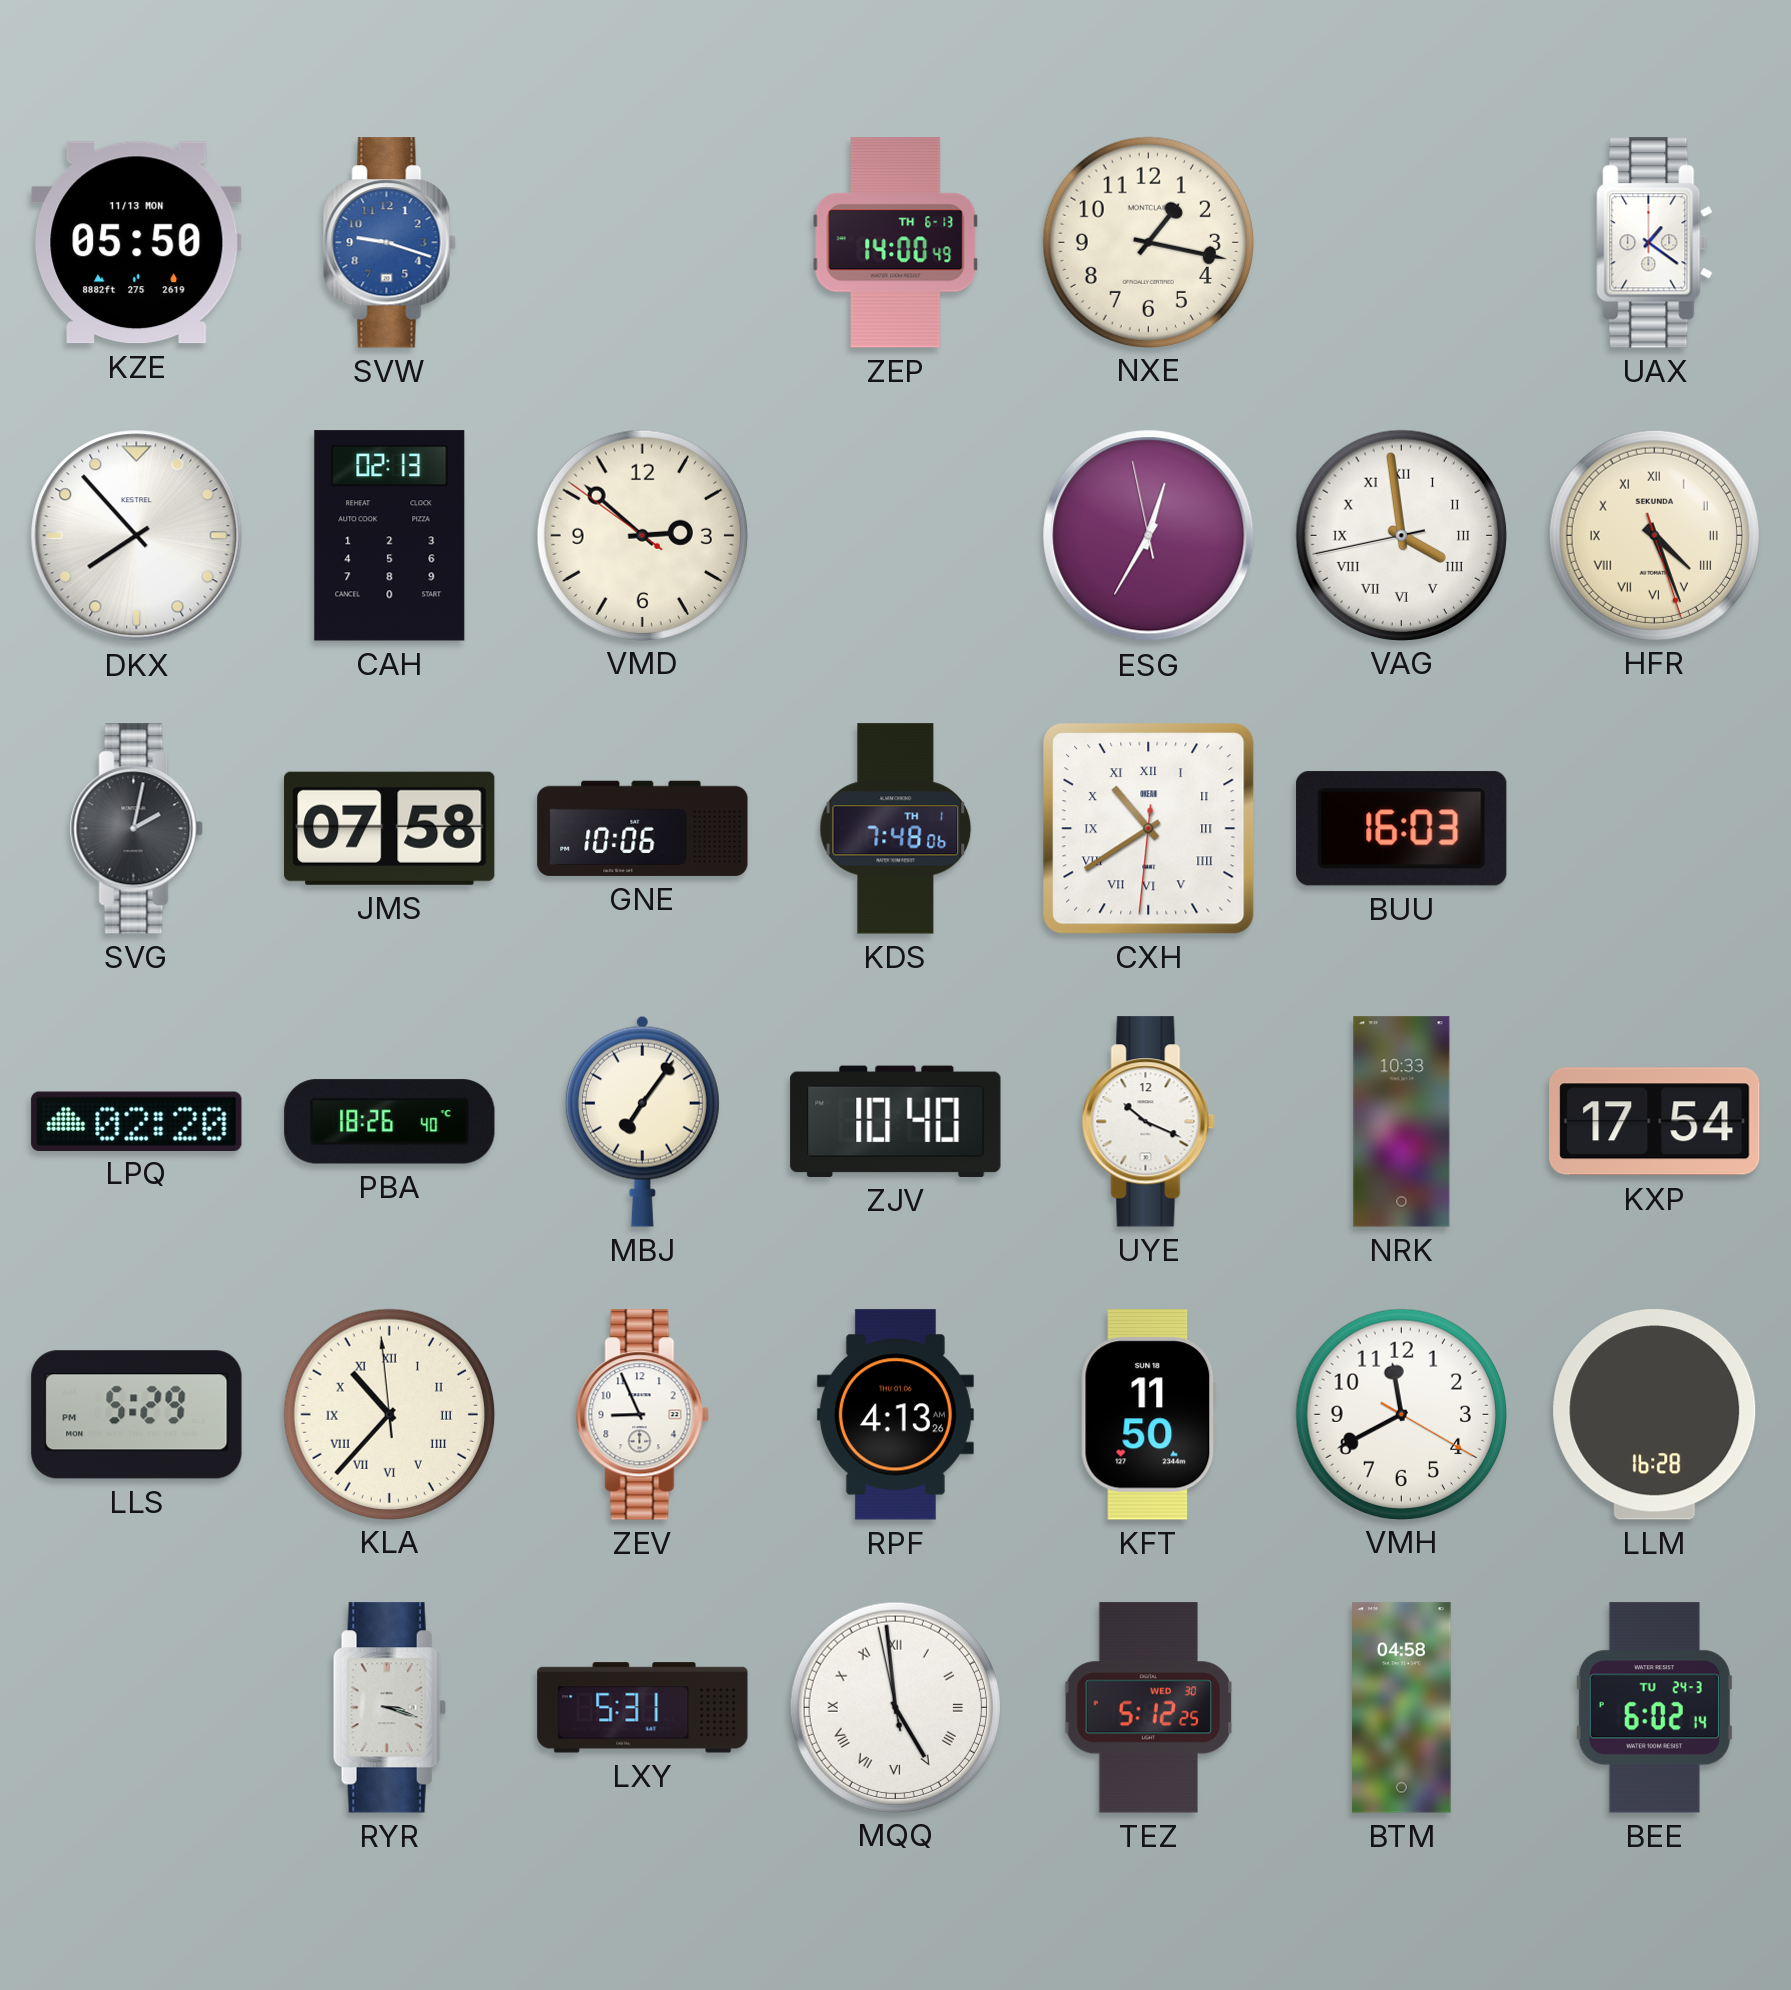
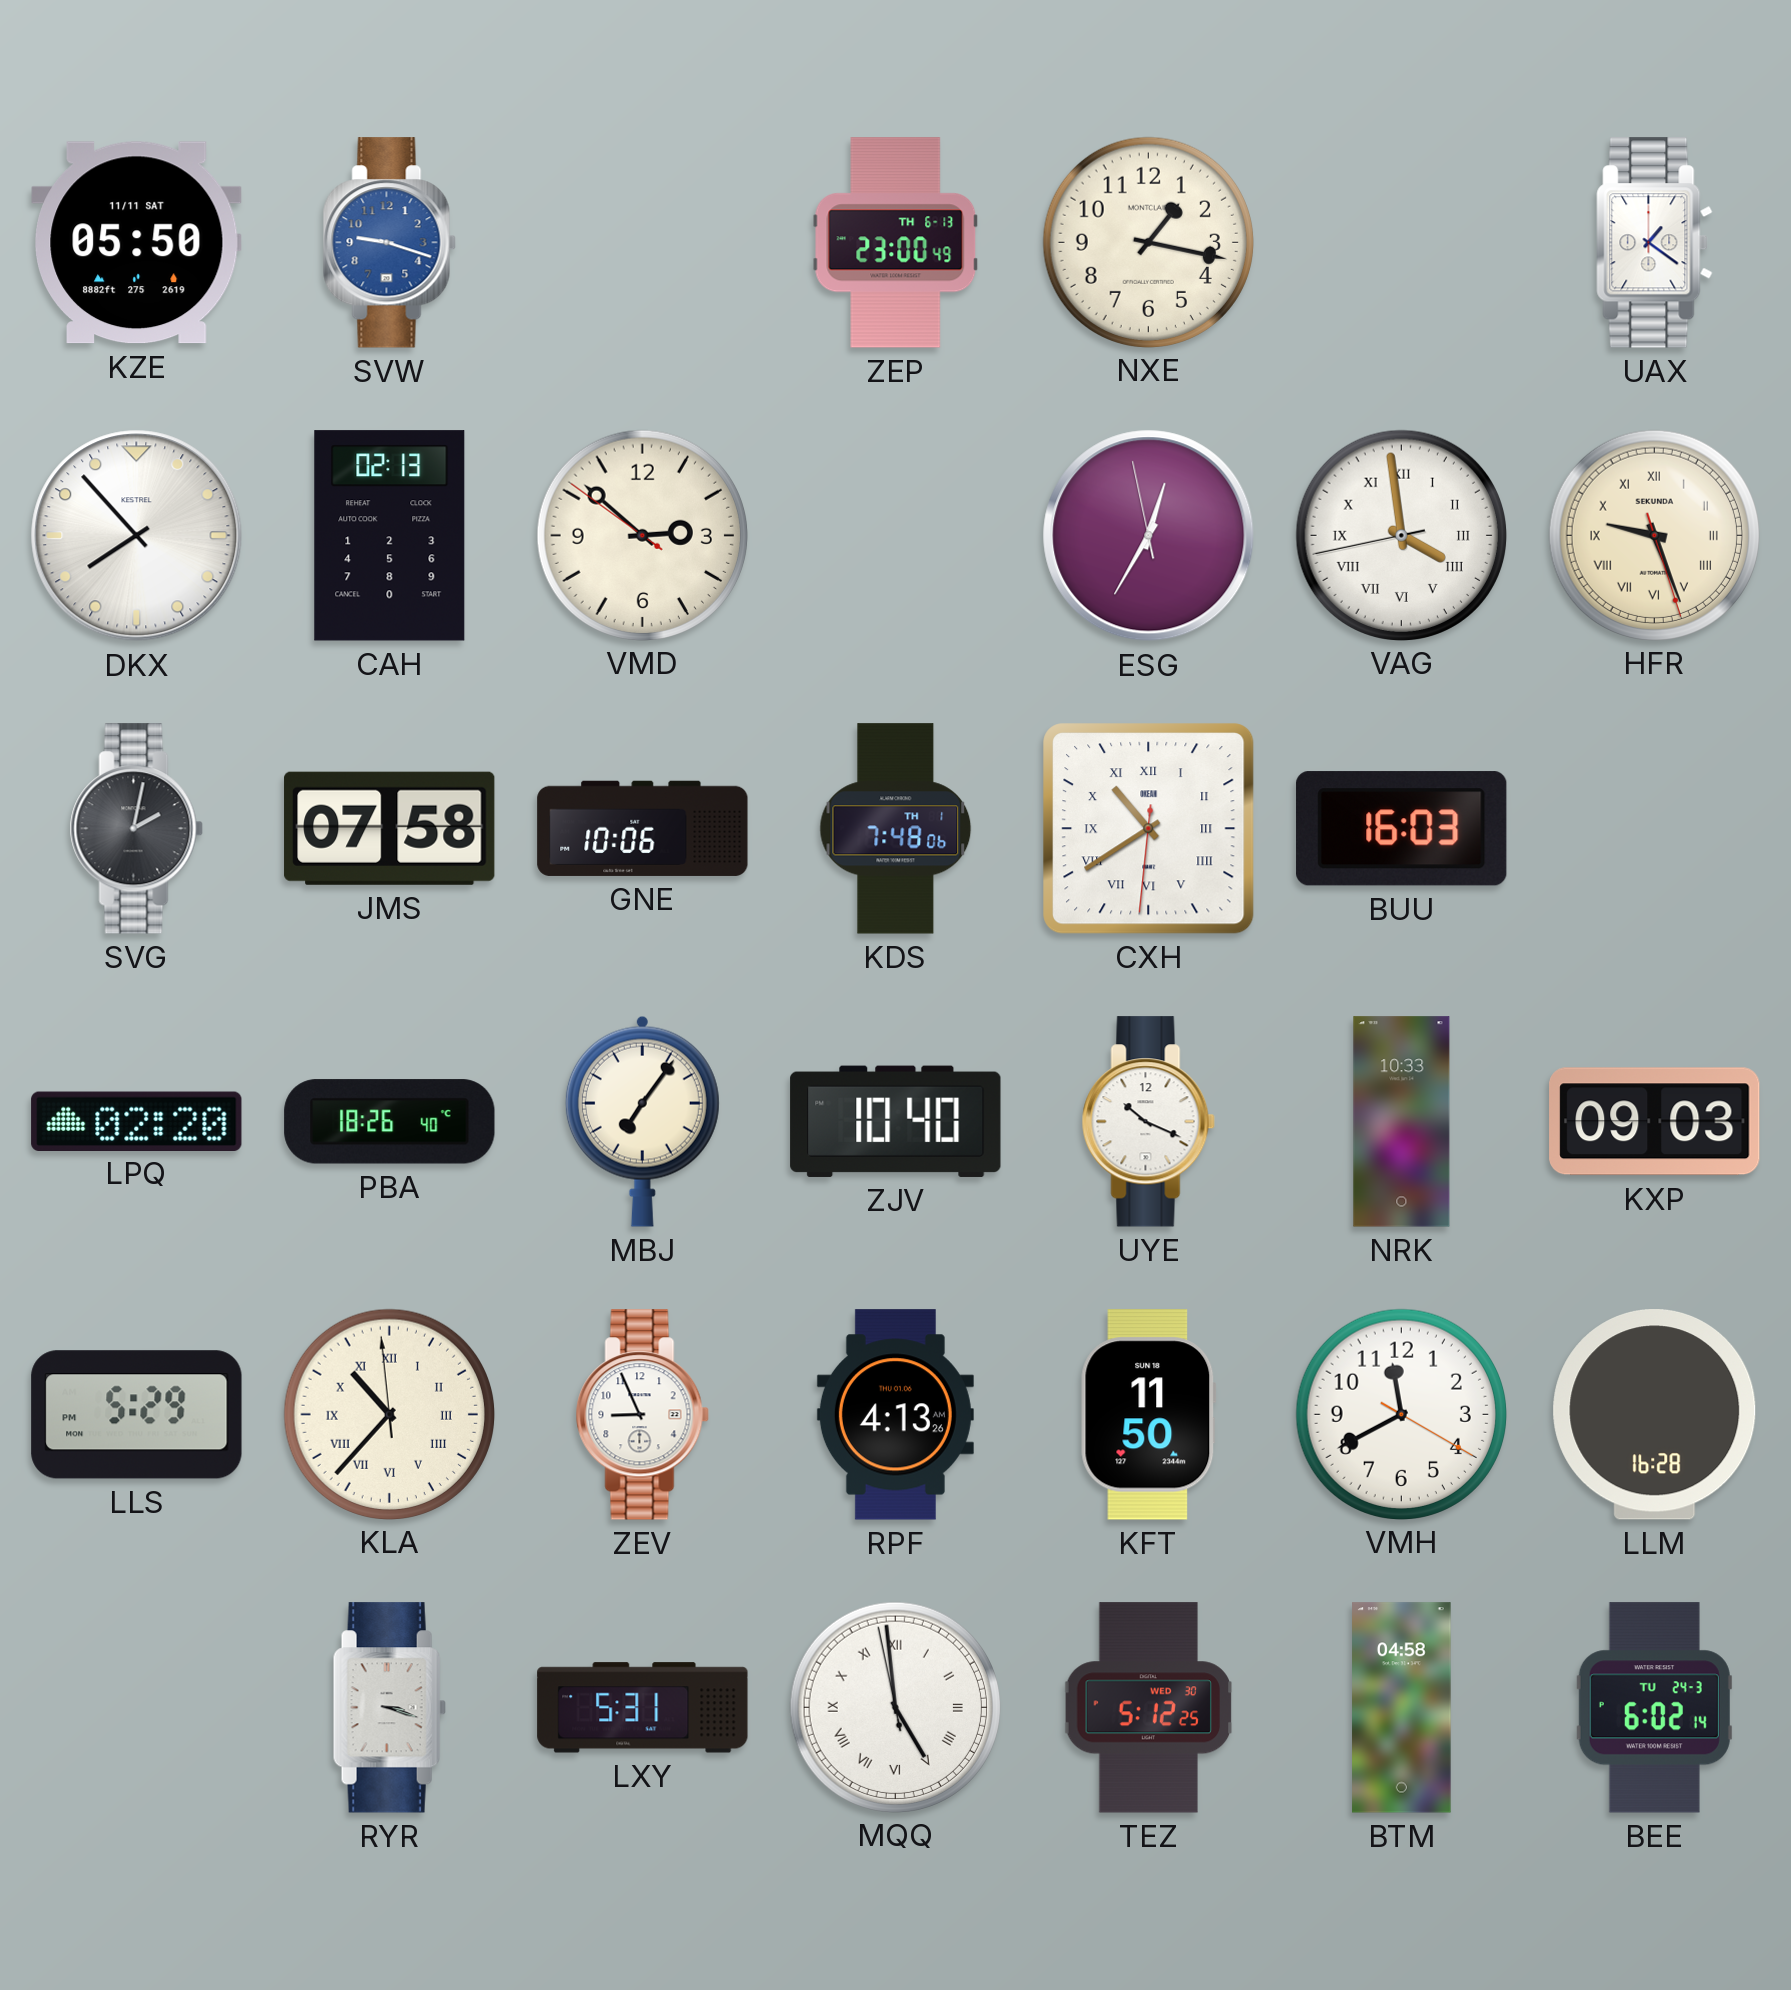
KZE date: 11/13 MON -> 11/11 SAT (137, 243)
ZEP: 14:00 -> 23:00 (896, 243)
HFR: 4:26 -> 9:26 (1654, 535)
KXP: 17:54 -> 09:03 (1655, 1122)
